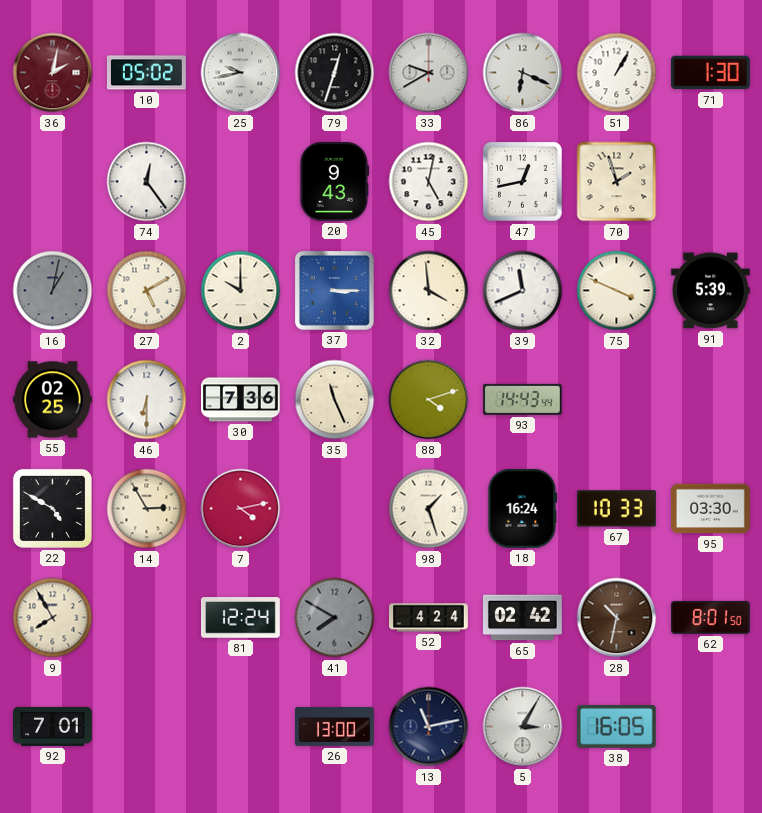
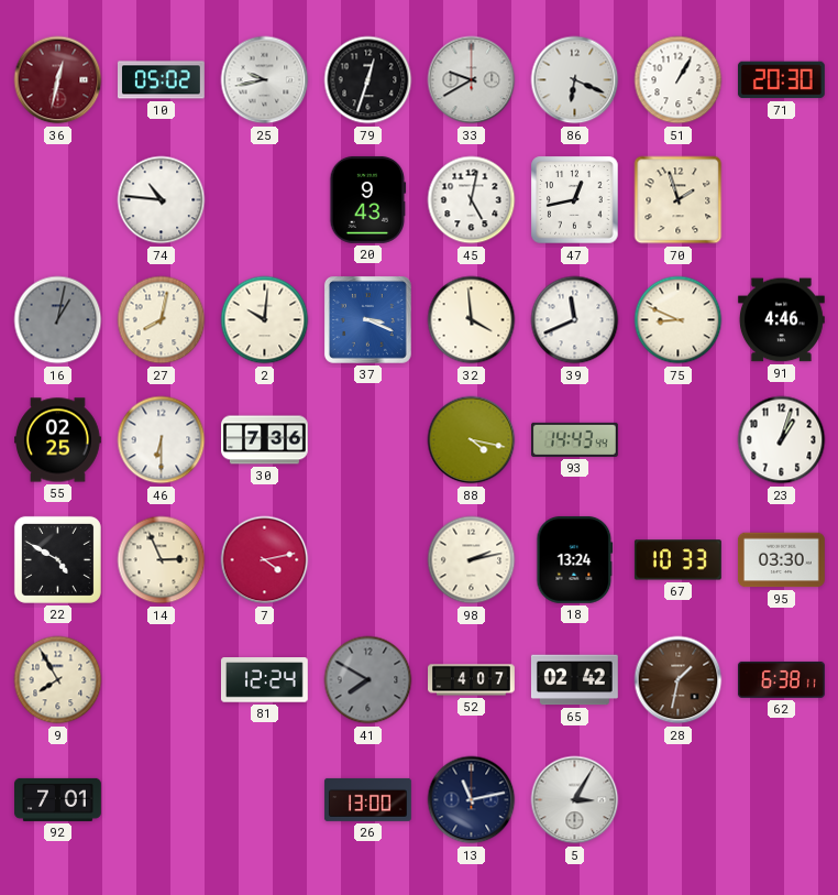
36: 2:02 -> 12:32 (58, 80)
71: 1:30 -> 20:30 (781, 80)
74: 12:24 -> 10:46 (162, 200)
27: 5:10 -> 8:02 (162, 320)
2: 10:00 -> 10:01 (265, 320)
37: 3:15 -> 3:19 (367, 319)
75: 3:49 -> 8:49 (679, 320)
91: 5:39 -> 4:46 (781, 320)
35: 11:26 -> none (335, 400)
88: 4:12 -> 4:17 (472, 440)
23: none -> 1:03 (782, 440)
14: 2:55 -> 2:56 (162, 560)
98: 1:27 -> 2:13 (472, 560)
18: 16:24 -> 13:24 (575, 559)
52: 4:24 -> 4:07 (472, 680)
28: 10:32 -> 1:32 (679, 680)
62: 8:01 -> 6:38 (782, 679)
38: 16:05 -> none (616, 726)
